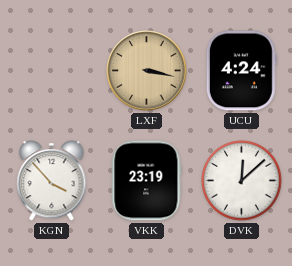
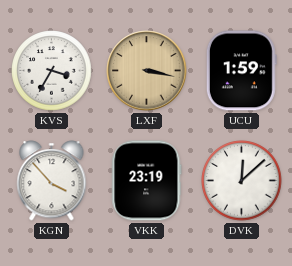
KVS: none -> 3:35 (52, 71)
UCU: 4:24 -> 1:59 (241, 71)
